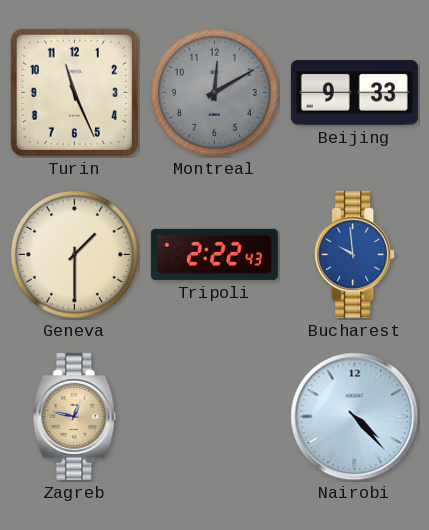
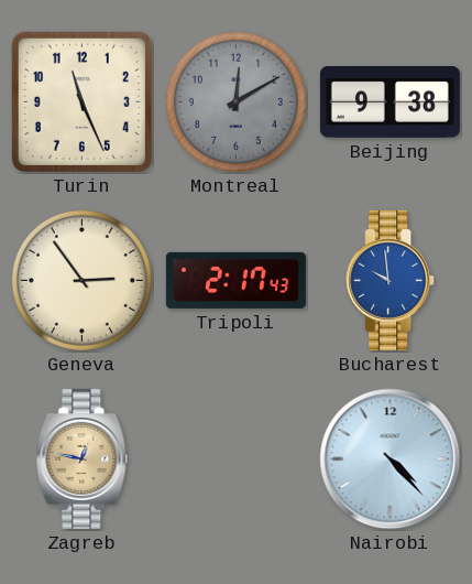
Beijing: 9:33 -> 9:38 (389, 102)
Geneva: 1:30 -> 2:54 (81, 280)
Tripoli: 2:22 -> 2:17 (235, 280)
